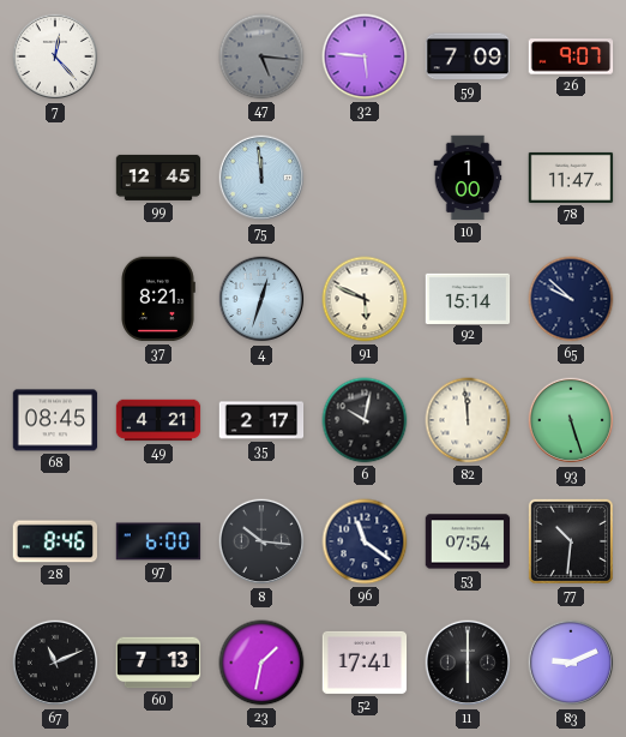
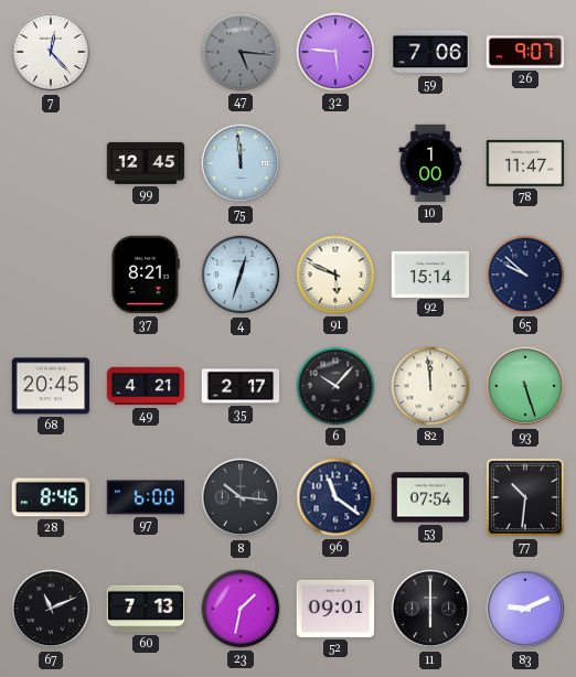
59: 7:09 -> 7:06 (430, 52)
68: 08:45 -> 20:45 (51, 386)
6: 10:02 -> 10:07 (335, 386)
52: 17:41 -> 09:01 (335, 609)
